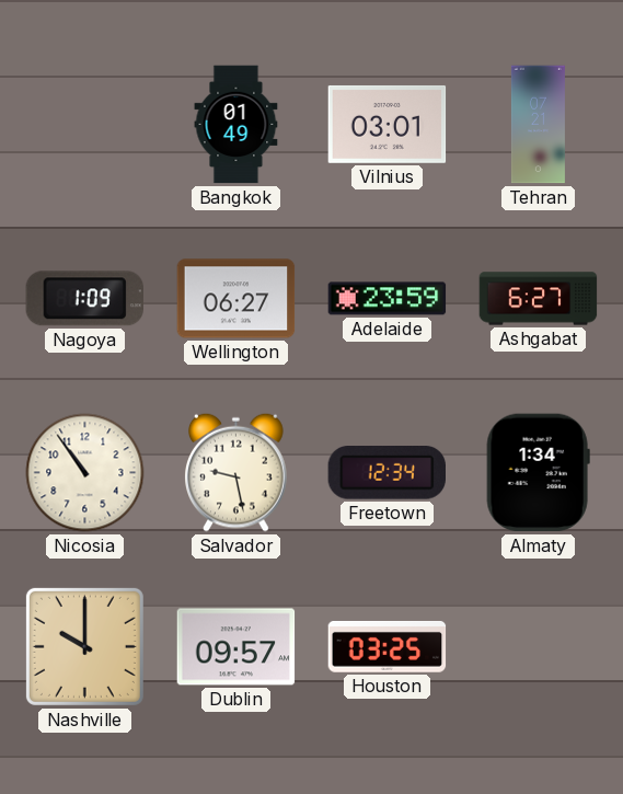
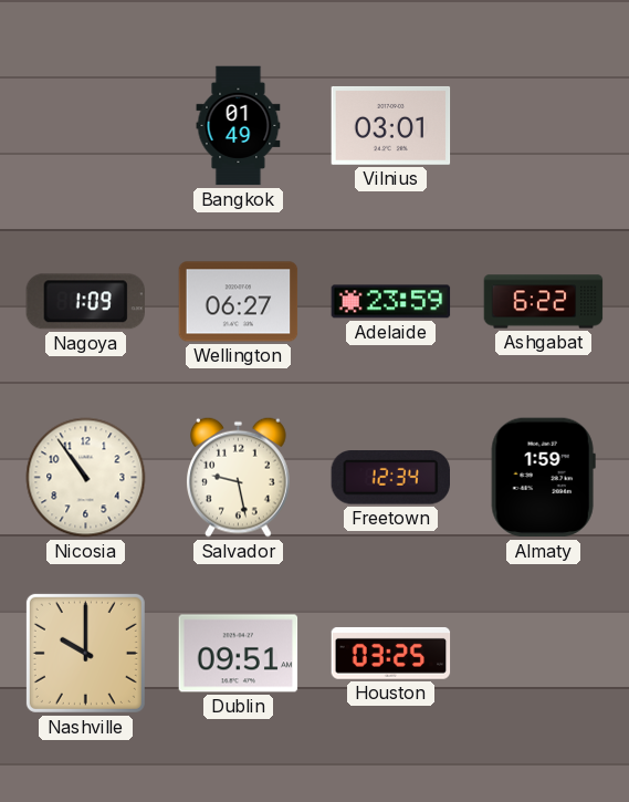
Tehran: 07:21 -> none (538, 125)
Ashgabat: 6:27 -> 6:22 (544, 302)
Almaty: 1:34 -> 1:59 (543, 478)
Dublin: 09:57 -> 09:51 (239, 654)
